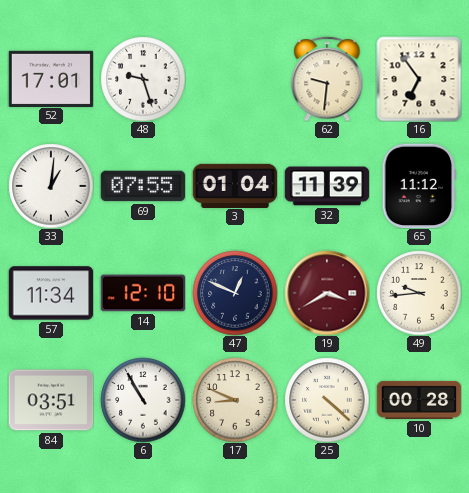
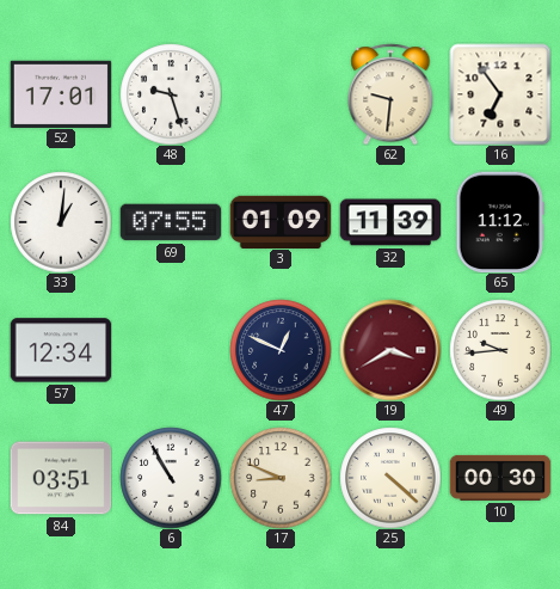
3: 01:04 -> 01:09 (281, 221)
57: 11:34 -> 12:34 (61, 350)
14: 12:10 -> none (143, 293)
10: 00:28 -> 00:30 (500, 478)
